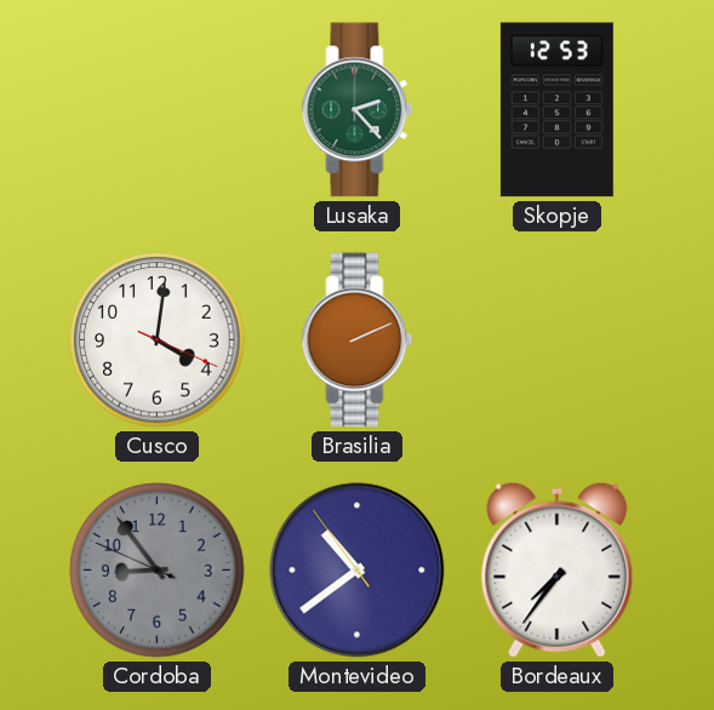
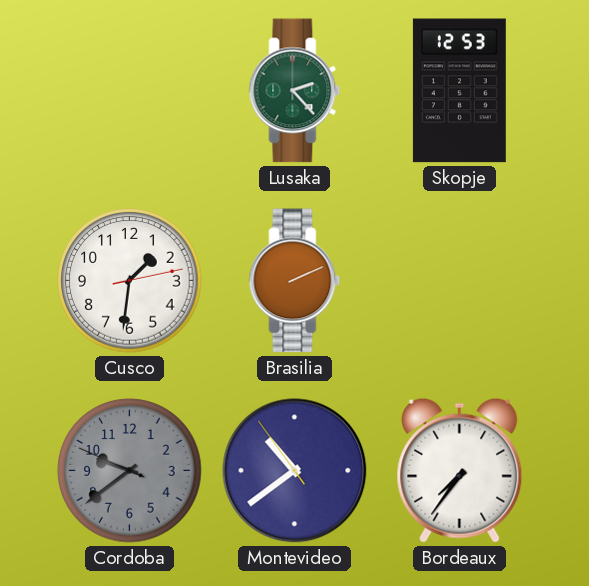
Cusco: 4:01 -> 1:31 (130, 281)
Cordoba: 8:53 -> 9:38 (130, 471)
